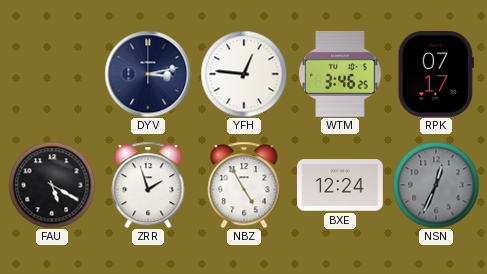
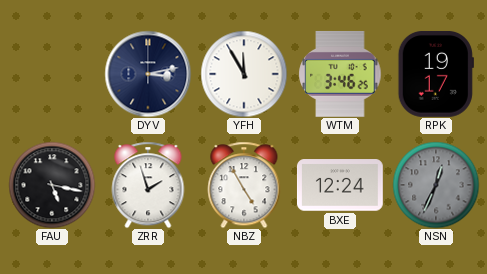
YFH: 12:46 -> 11:55 (244, 74)
RPK: 07:17 -> 19:17 (436, 74)
FAU: 5:20 -> 5:17 (52, 185)
